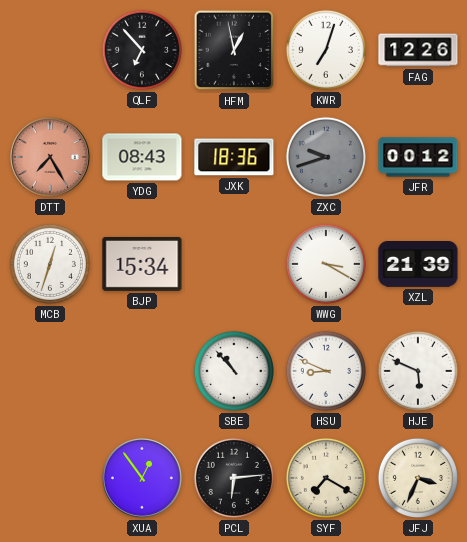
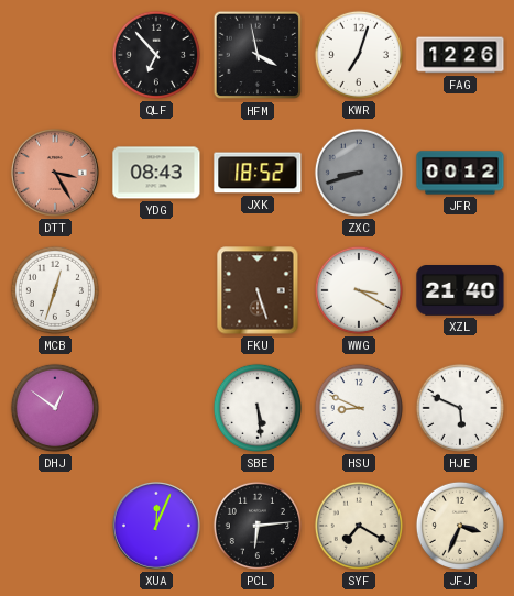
HFM: 12:58 -> 3:58 (258, 55)
DTT: 7:25 -> 3:25 (55, 173)
JXK: 18:36 -> 18:52 (258, 173)
ZXC: 9:42 -> 8:42 (359, 173)
BJP: 15:34 -> none (142, 264)
FKU: none -> 5:27 (258, 290)
XZL: 21:39 -> 21:40 (460, 291)
DHJ: none -> 12:51 (55, 408)
SBE: 10:53 -> 5:29 (258, 408)
XUA: 12:54 -> 12:04 (156, 526)
